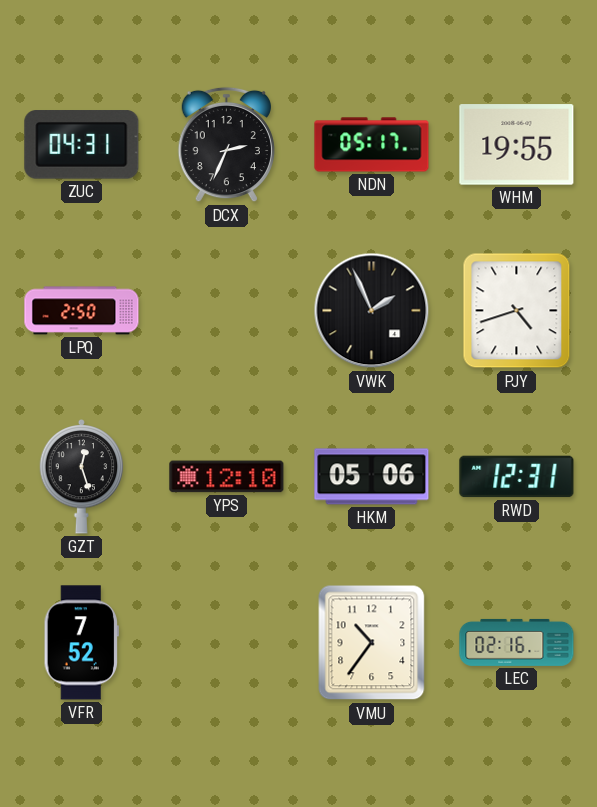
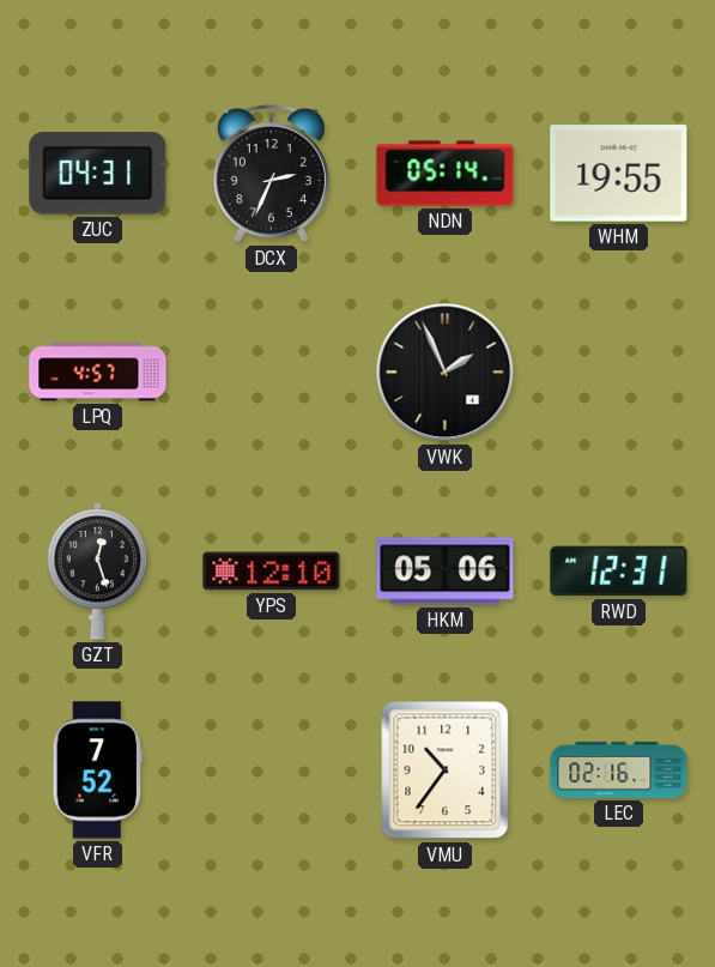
NDN: 05:17 -> 05:14 (446, 174)
LPQ: 2:50 -> 4:57 (98, 373)
PJY: 4:42 -> none (517, 311)
